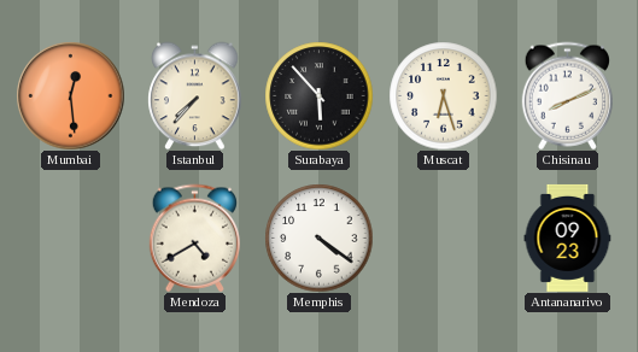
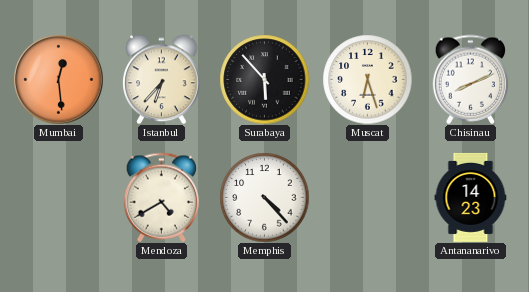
Istanbul: 7:37 -> 6:37 (162, 79)
Memphis: 4:21 -> 4:23 (264, 197)
Antananarivo: 09:23 -> 14:23 (471, 197)
